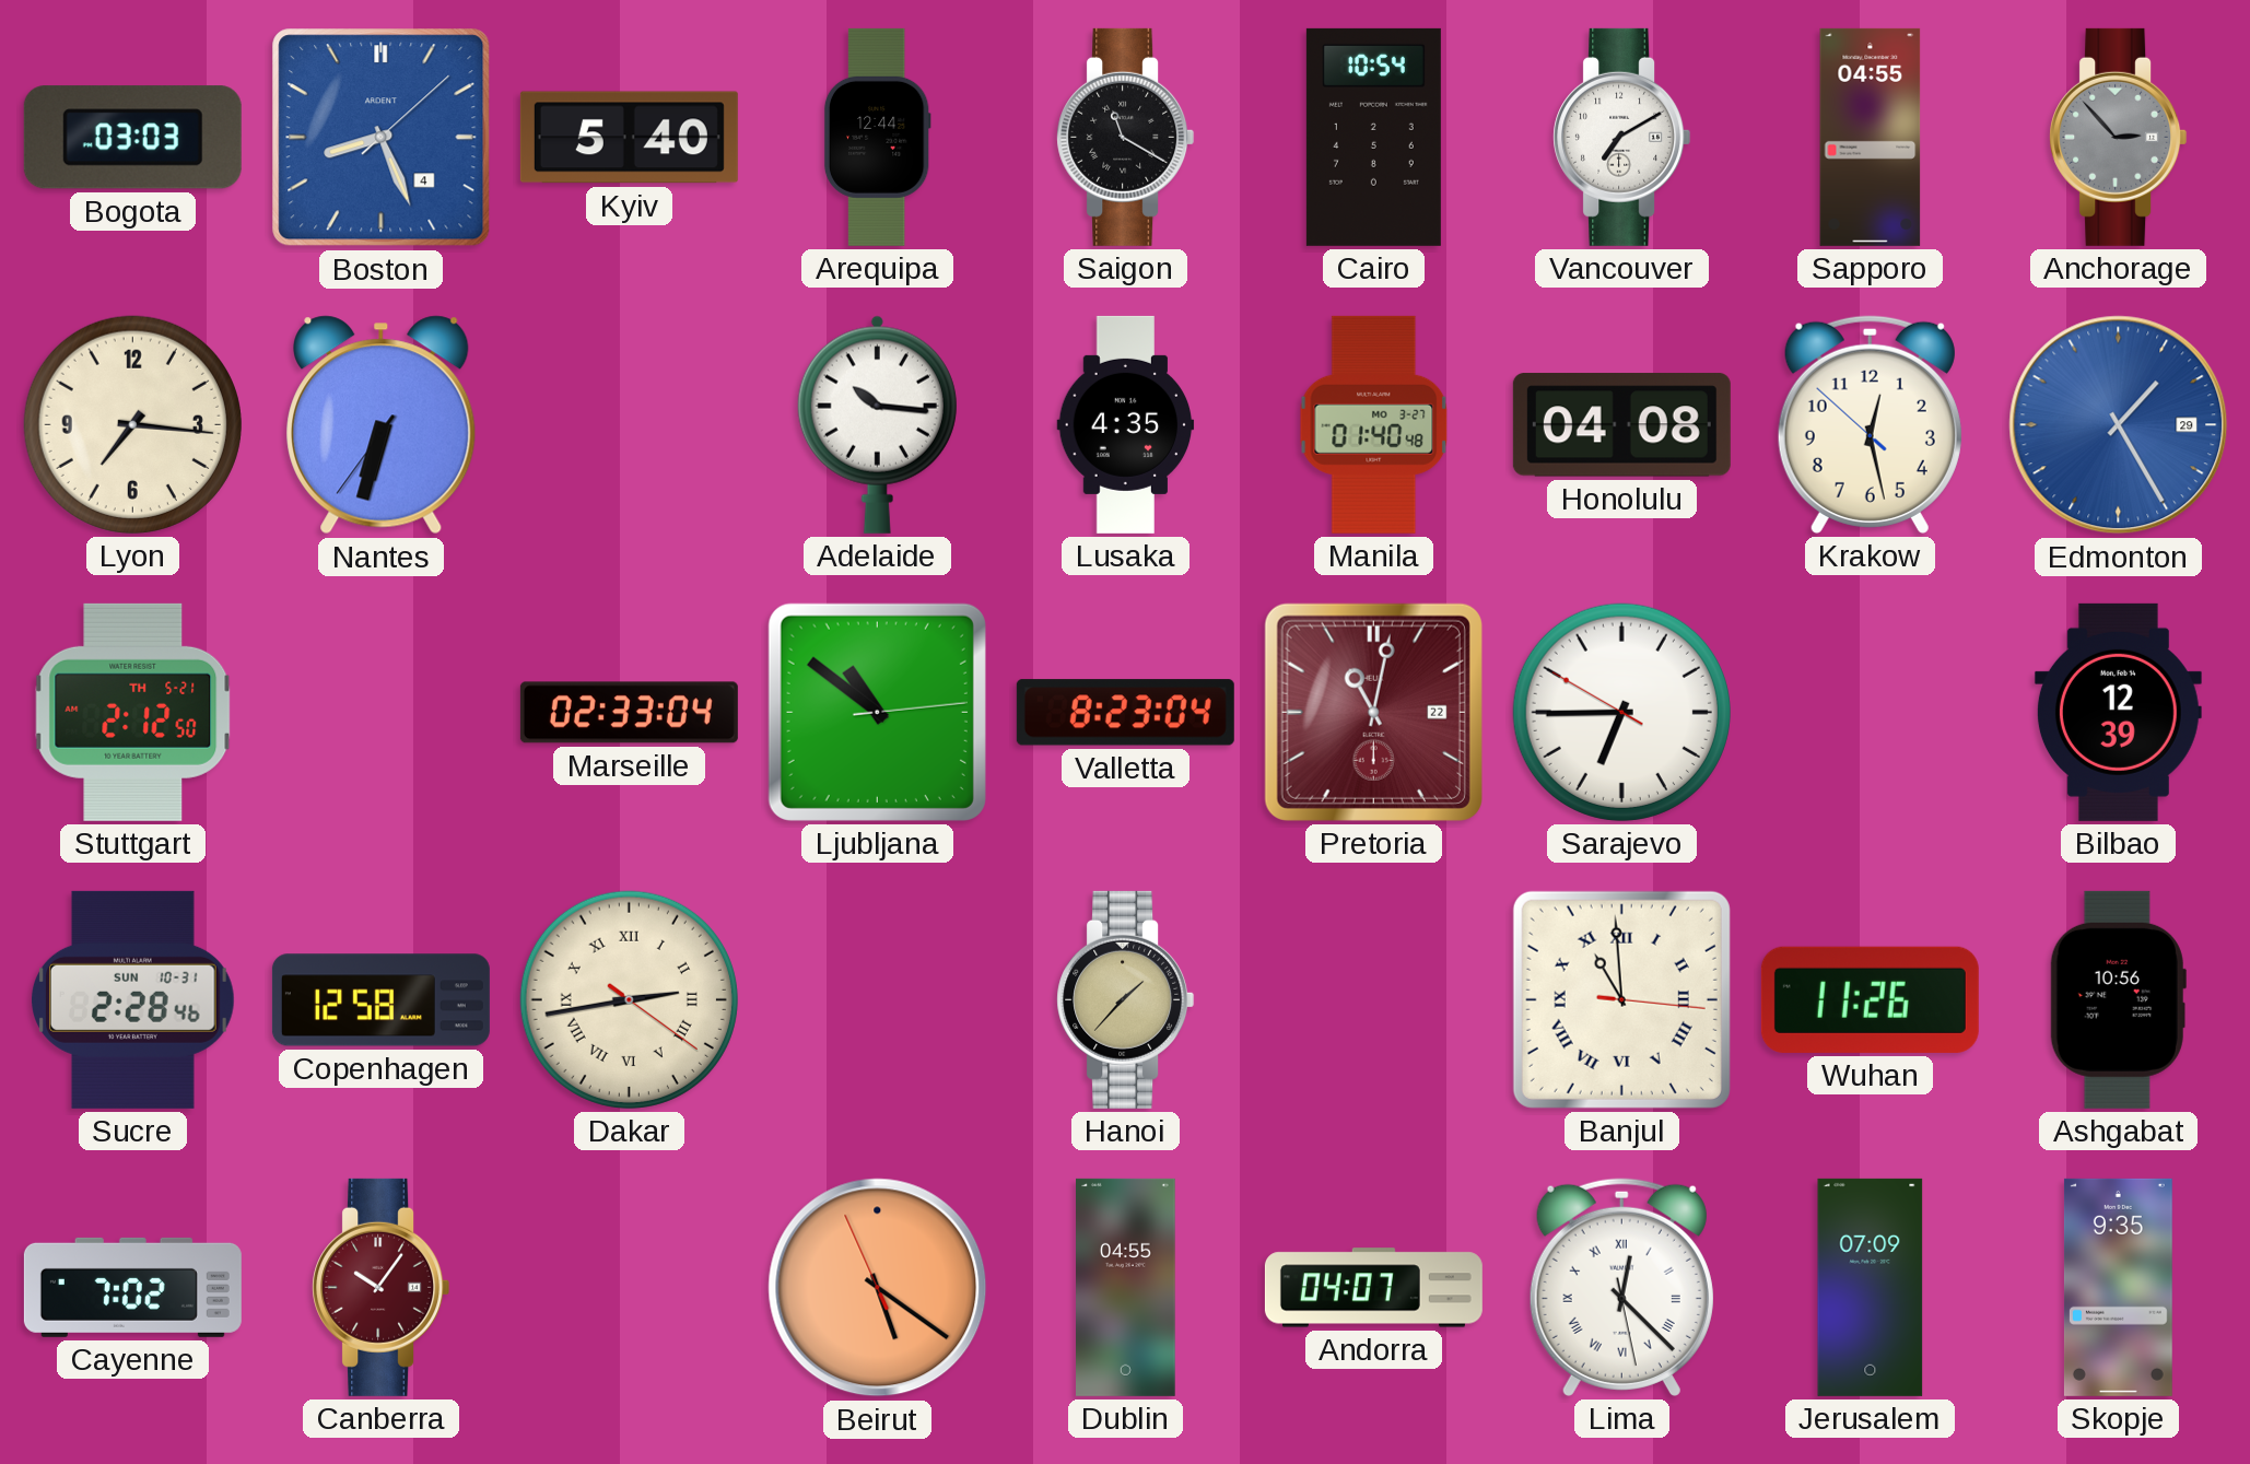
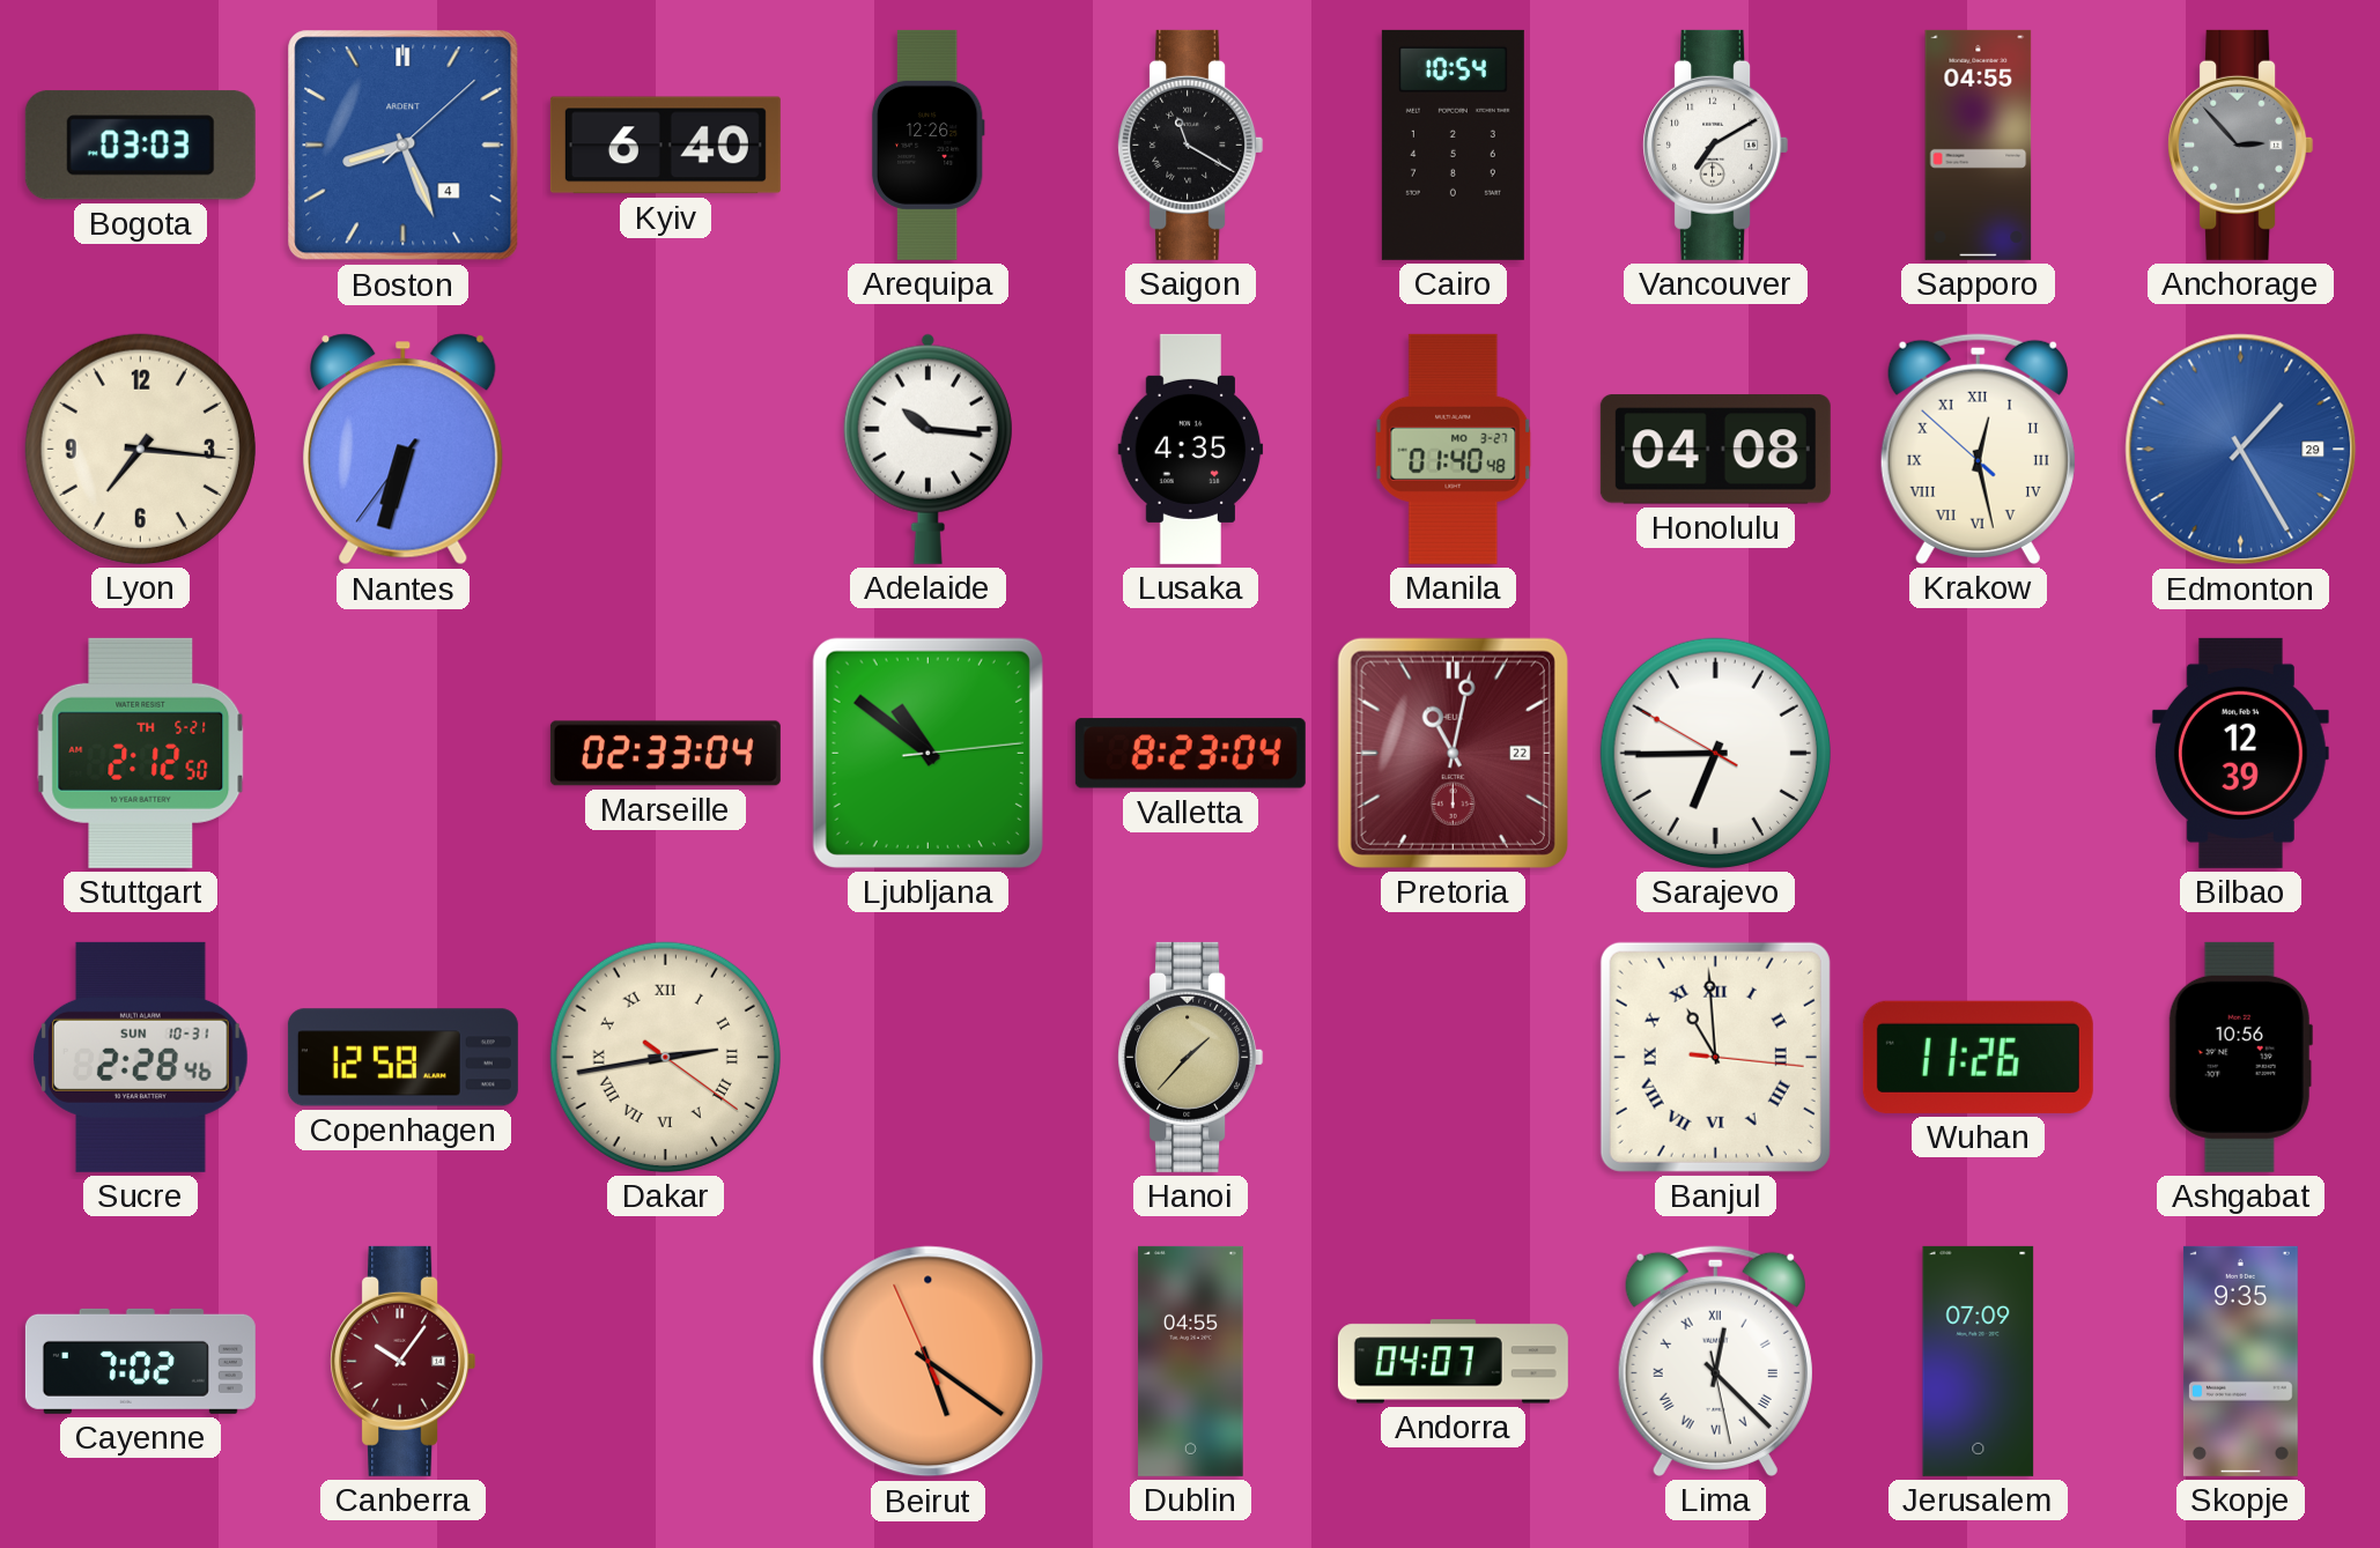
Kyiv: 5:40 -> 6:40 (665, 146)
Arequipa: 12:44 -> 12:26 (927, 145)
Krakow numerals: Arabic -> Roman (1978, 449)
